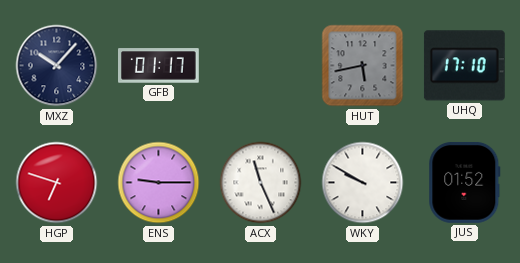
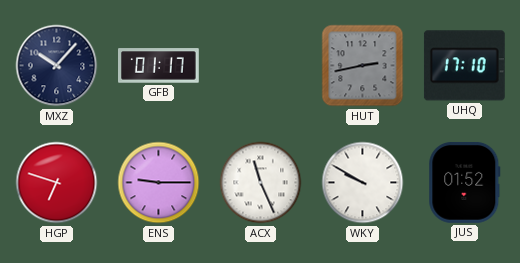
HUT: 5:43 -> 2:43 (363, 66)
